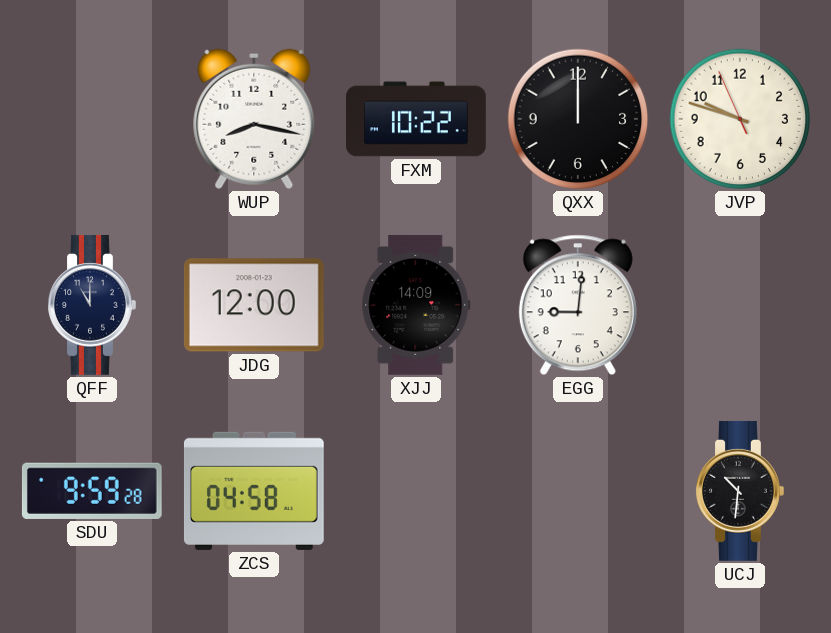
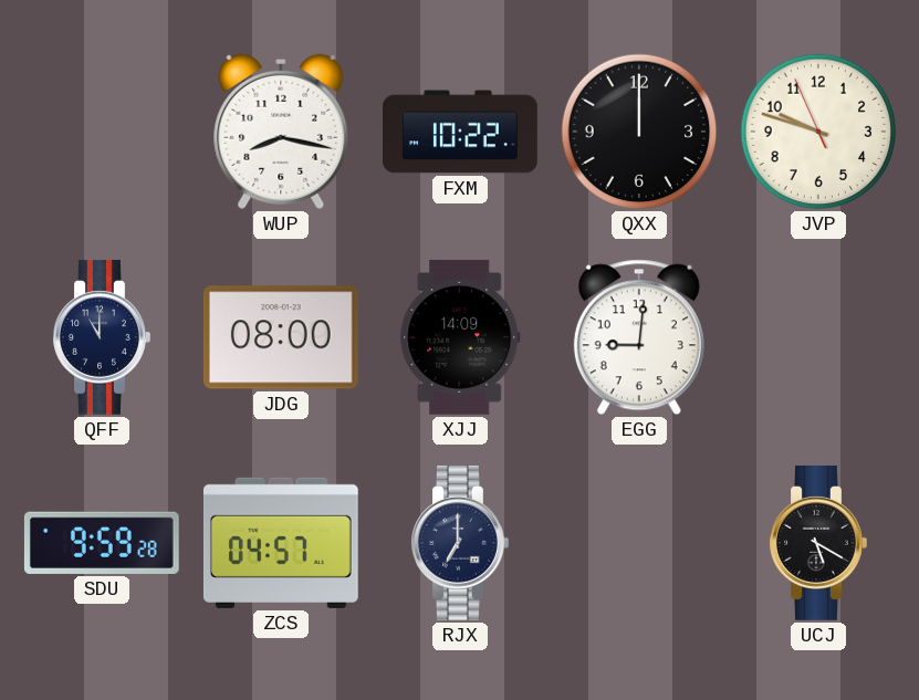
JDG: 12:00 -> 08:00 (281, 337)
ZCS: 04:58 -> 04:57 (281, 543)
RJX: none -> 7:00 (460, 543)
UCJ: 10:31 -> 5:20 (818, 543)
